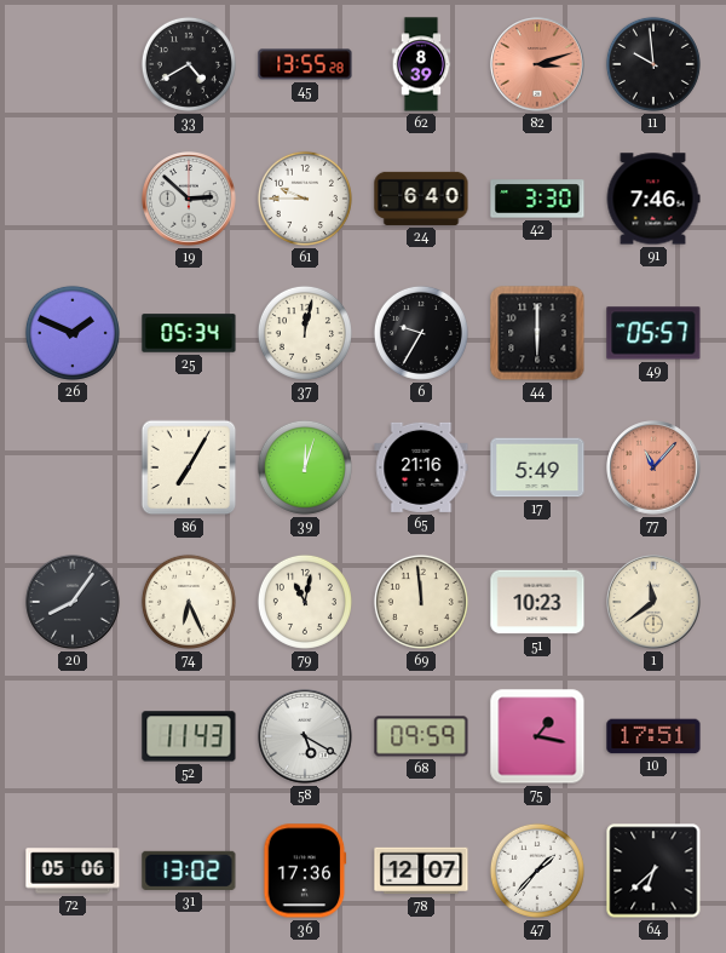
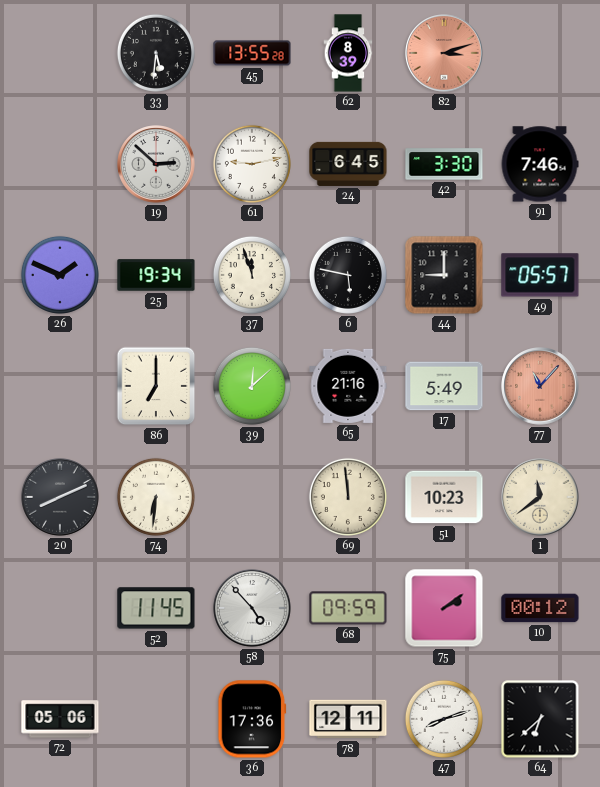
33: 4:40 -> 5:31 (156, 53)
11: 9:59 -> none (653, 64)
61: 9:45 -> 9:13 (252, 164)
24: 6:40 -> 6:45 (348, 164)
25: 05:34 -> 19:34 (156, 275)
37: 12:02 -> 11:57 (252, 275)
6: 9:35 -> 5:47 (348, 275)
44: 6:00 -> 9:00 (444, 275)
86: 7:05 -> 7:00 (156, 386)
39: 12:03 -> 12:08 (252, 386)
20: 8:06 -> 8:11 (60, 497)
74: 6:26 -> 6:31 (156, 497)
79: 11:02 -> none (305, 602)
52: 11:43 -> 11:45 (156, 608)
58: 5:20 -> 4:53 (252, 608)
75: 1:17 -> 2:09 (444, 608)
10: 17:51 -> 00:12 (540, 608)
31: 13:02 -> none (189, 871)
78: 12:07 -> 12:11 (348, 719)
47: 1:37 -> 8:12 (444, 719)
